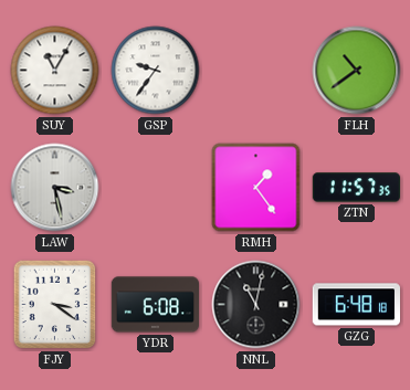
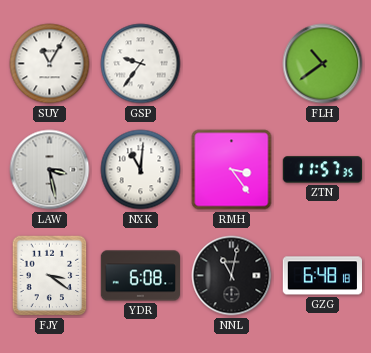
NXK: none -> 11:01 (141, 170)
RMH: 1:24 -> 3:24 (232, 170)
